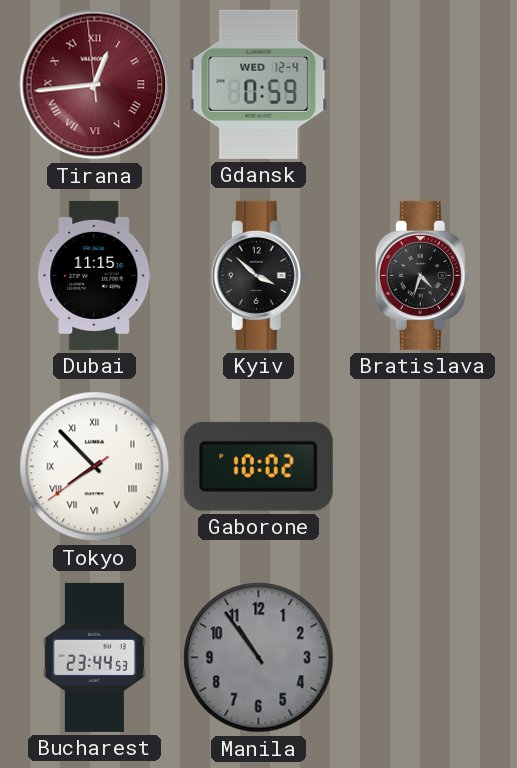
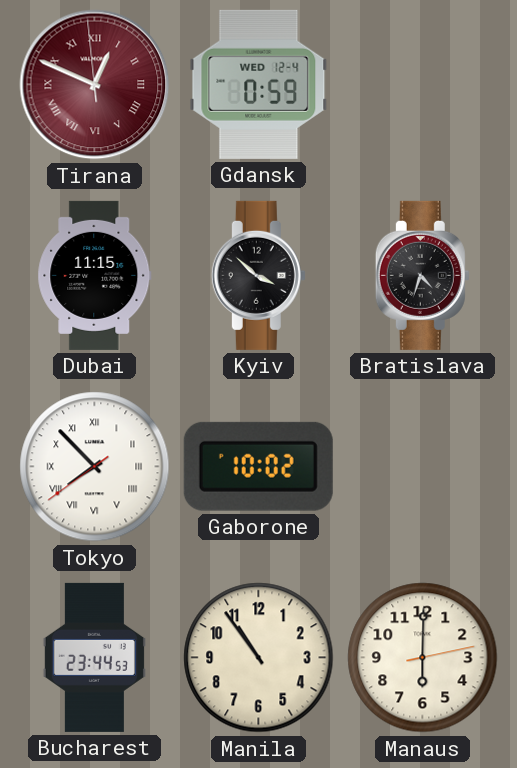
Tirana: 12:43 -> 12:48 (95, 85)
Manila dial: grey -> cream (259, 658)
Manaus: none -> 6:00 (423, 658)
